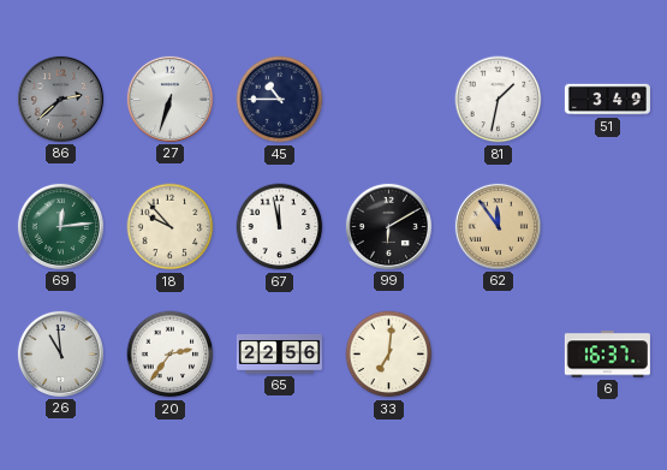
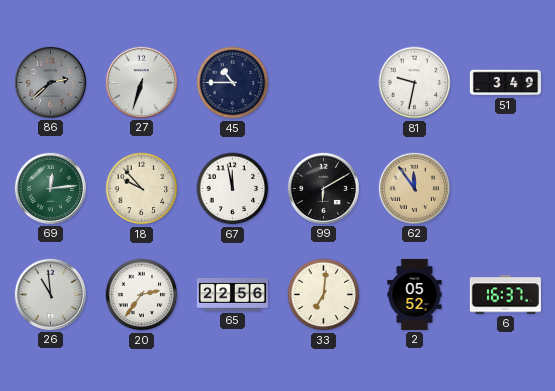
81: 1:32 -> 9:32 (415, 83)
2: none -> 05:52 (415, 294)
